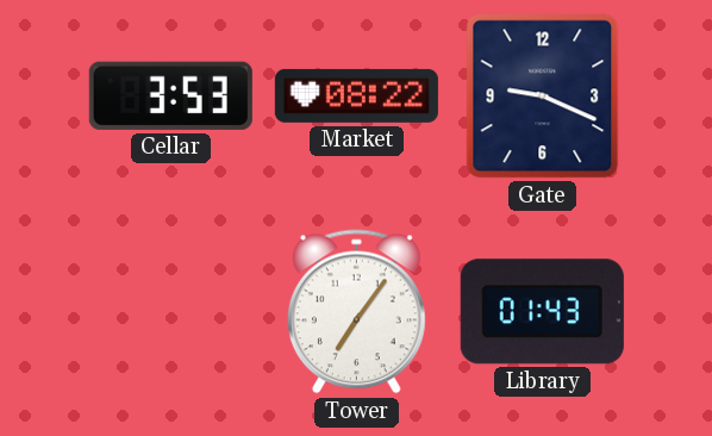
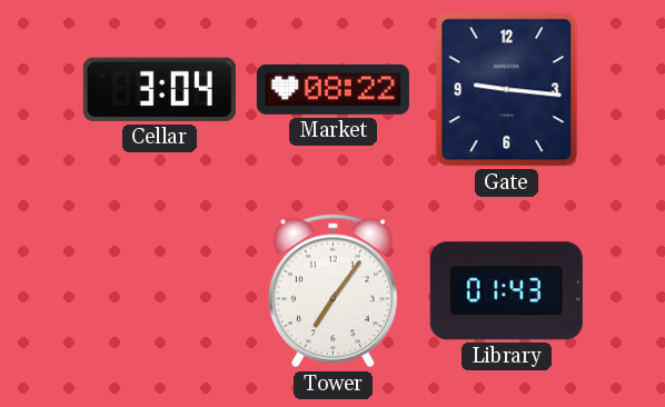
Cellar: 3:53 -> 3:04 (159, 89)
Gate: 9:19 -> 9:16 (507, 90)
